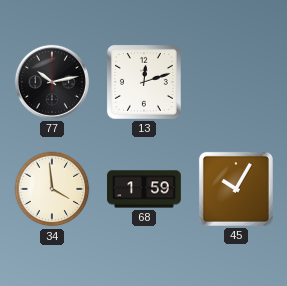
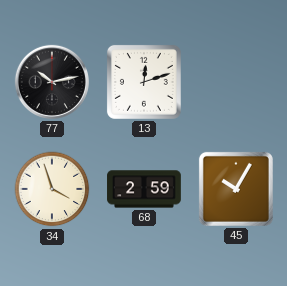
34: 3:59 -> 3:57 (52, 189)
68: 1:59 -> 2:59 (144, 189)
